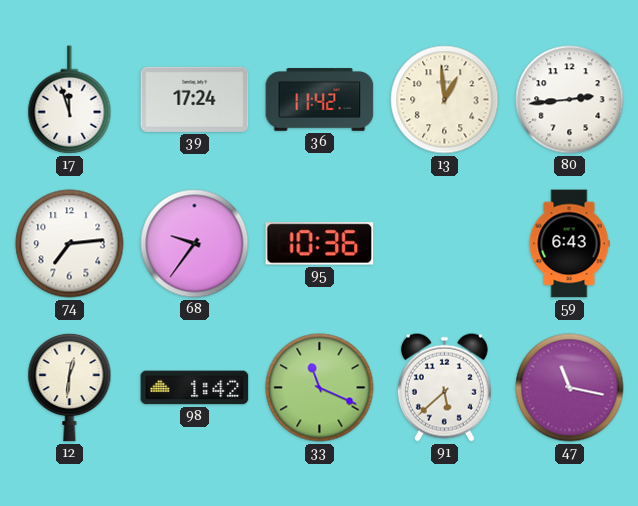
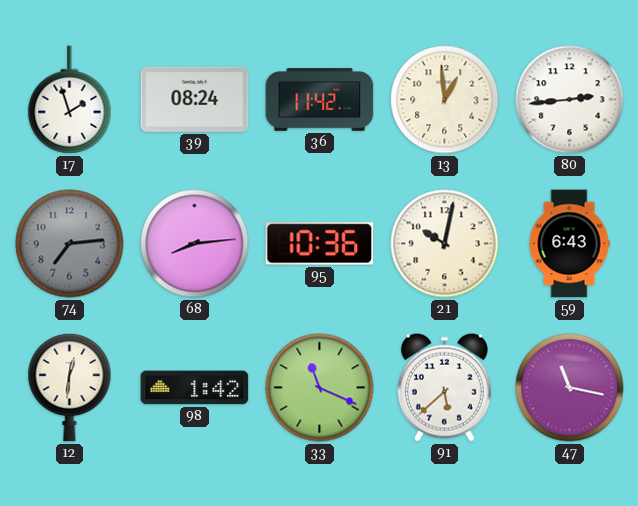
17: 11:57 -> 1:57 (70, 100)
39: 17:24 -> 08:24 (195, 99)
74 dial: white -> grey (70, 244)
68: 9:36 -> 8:14 (195, 244)
21: none -> 10:02 (445, 244)
